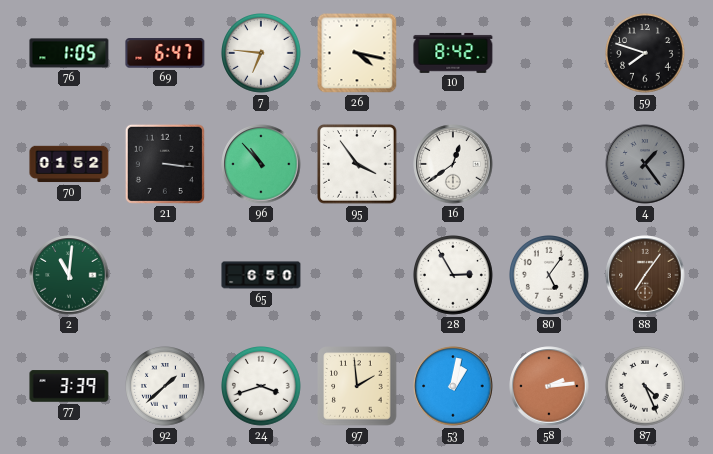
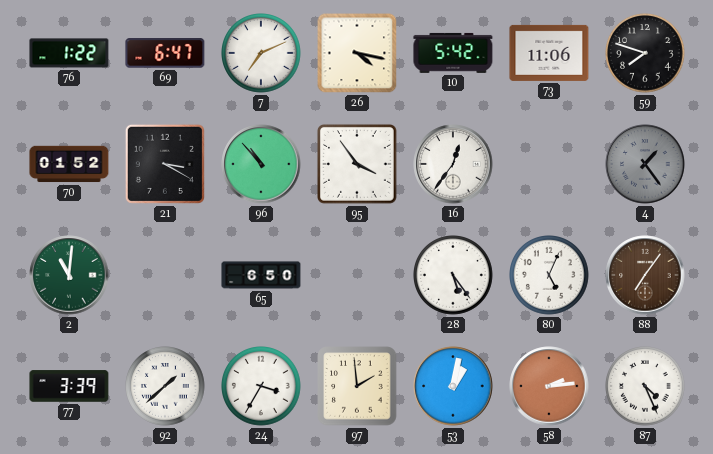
76: 1:05 -> 1:22 (69, 53)
7: 6:46 -> 7:11 (262, 54)
10: 8:42 -> 5:42 (453, 53)
73: none -> 11:06 (549, 53)
21: 3:16 -> 3:20 (165, 164)
16: 12:39 -> 12:36 (453, 164)
28: 2:55 -> 5:24 (454, 276)
80: 5:06 -> 5:04 (550, 276)
24: 3:42 -> 3:35 (262, 387)
